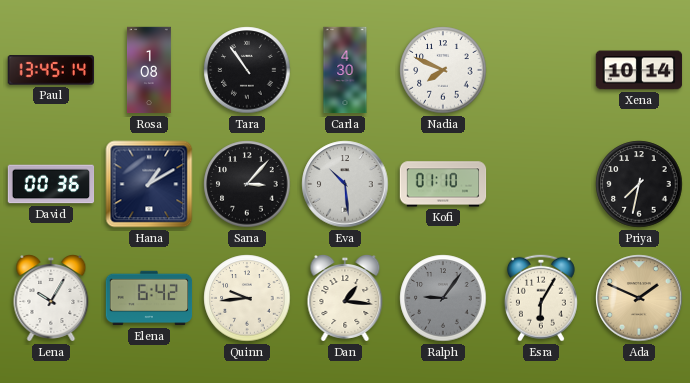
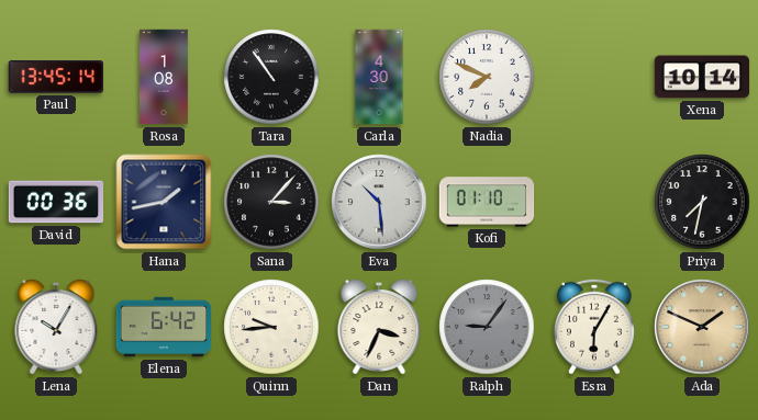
Hana: 1:10 -> 1:43 (164, 202)
Dan: 1:16 -> 3:34 (379, 328)
